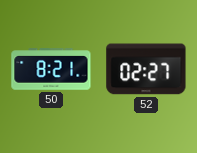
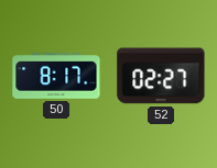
50: 8:21 -> 8:17 (56, 76)
